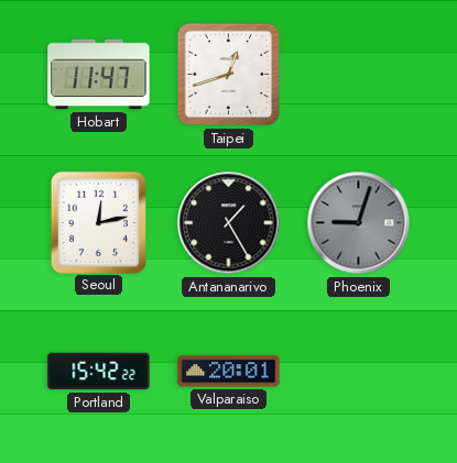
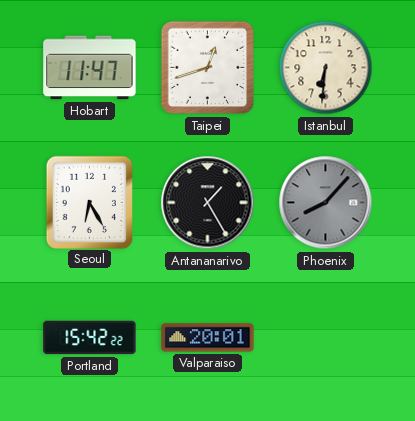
Istanbul: none -> 6:31 (326, 68)
Seoul: 12:13 -> 6:25 (89, 202)
Phoenix: 9:03 -> 8:07 (326, 203)
